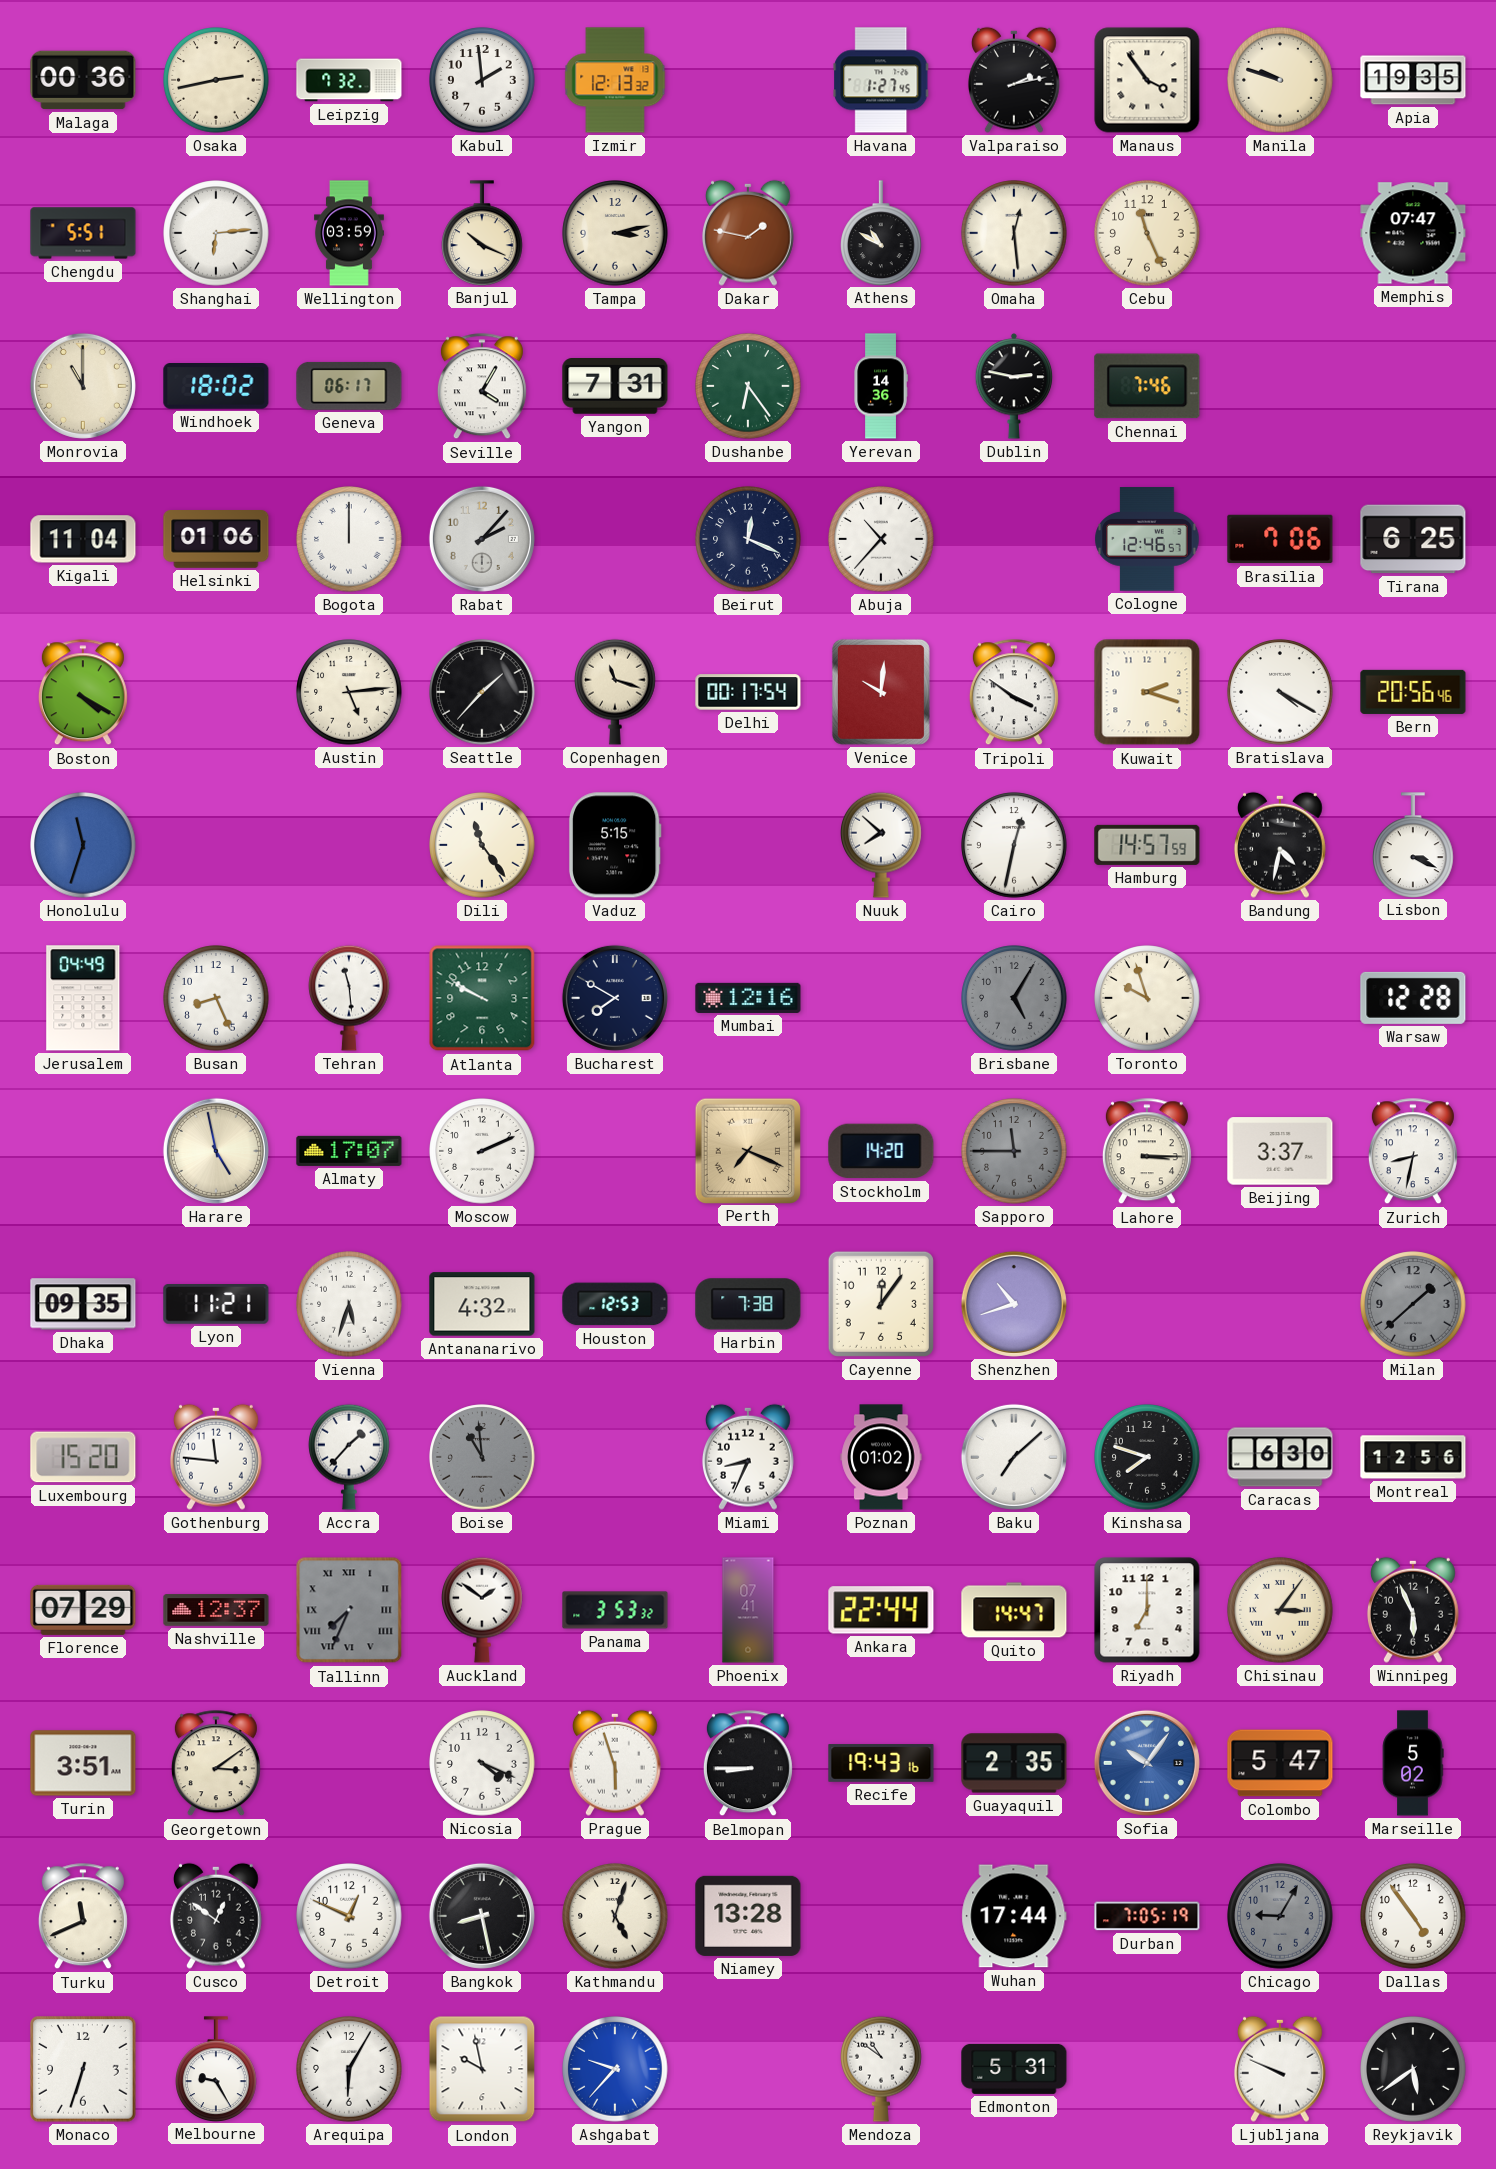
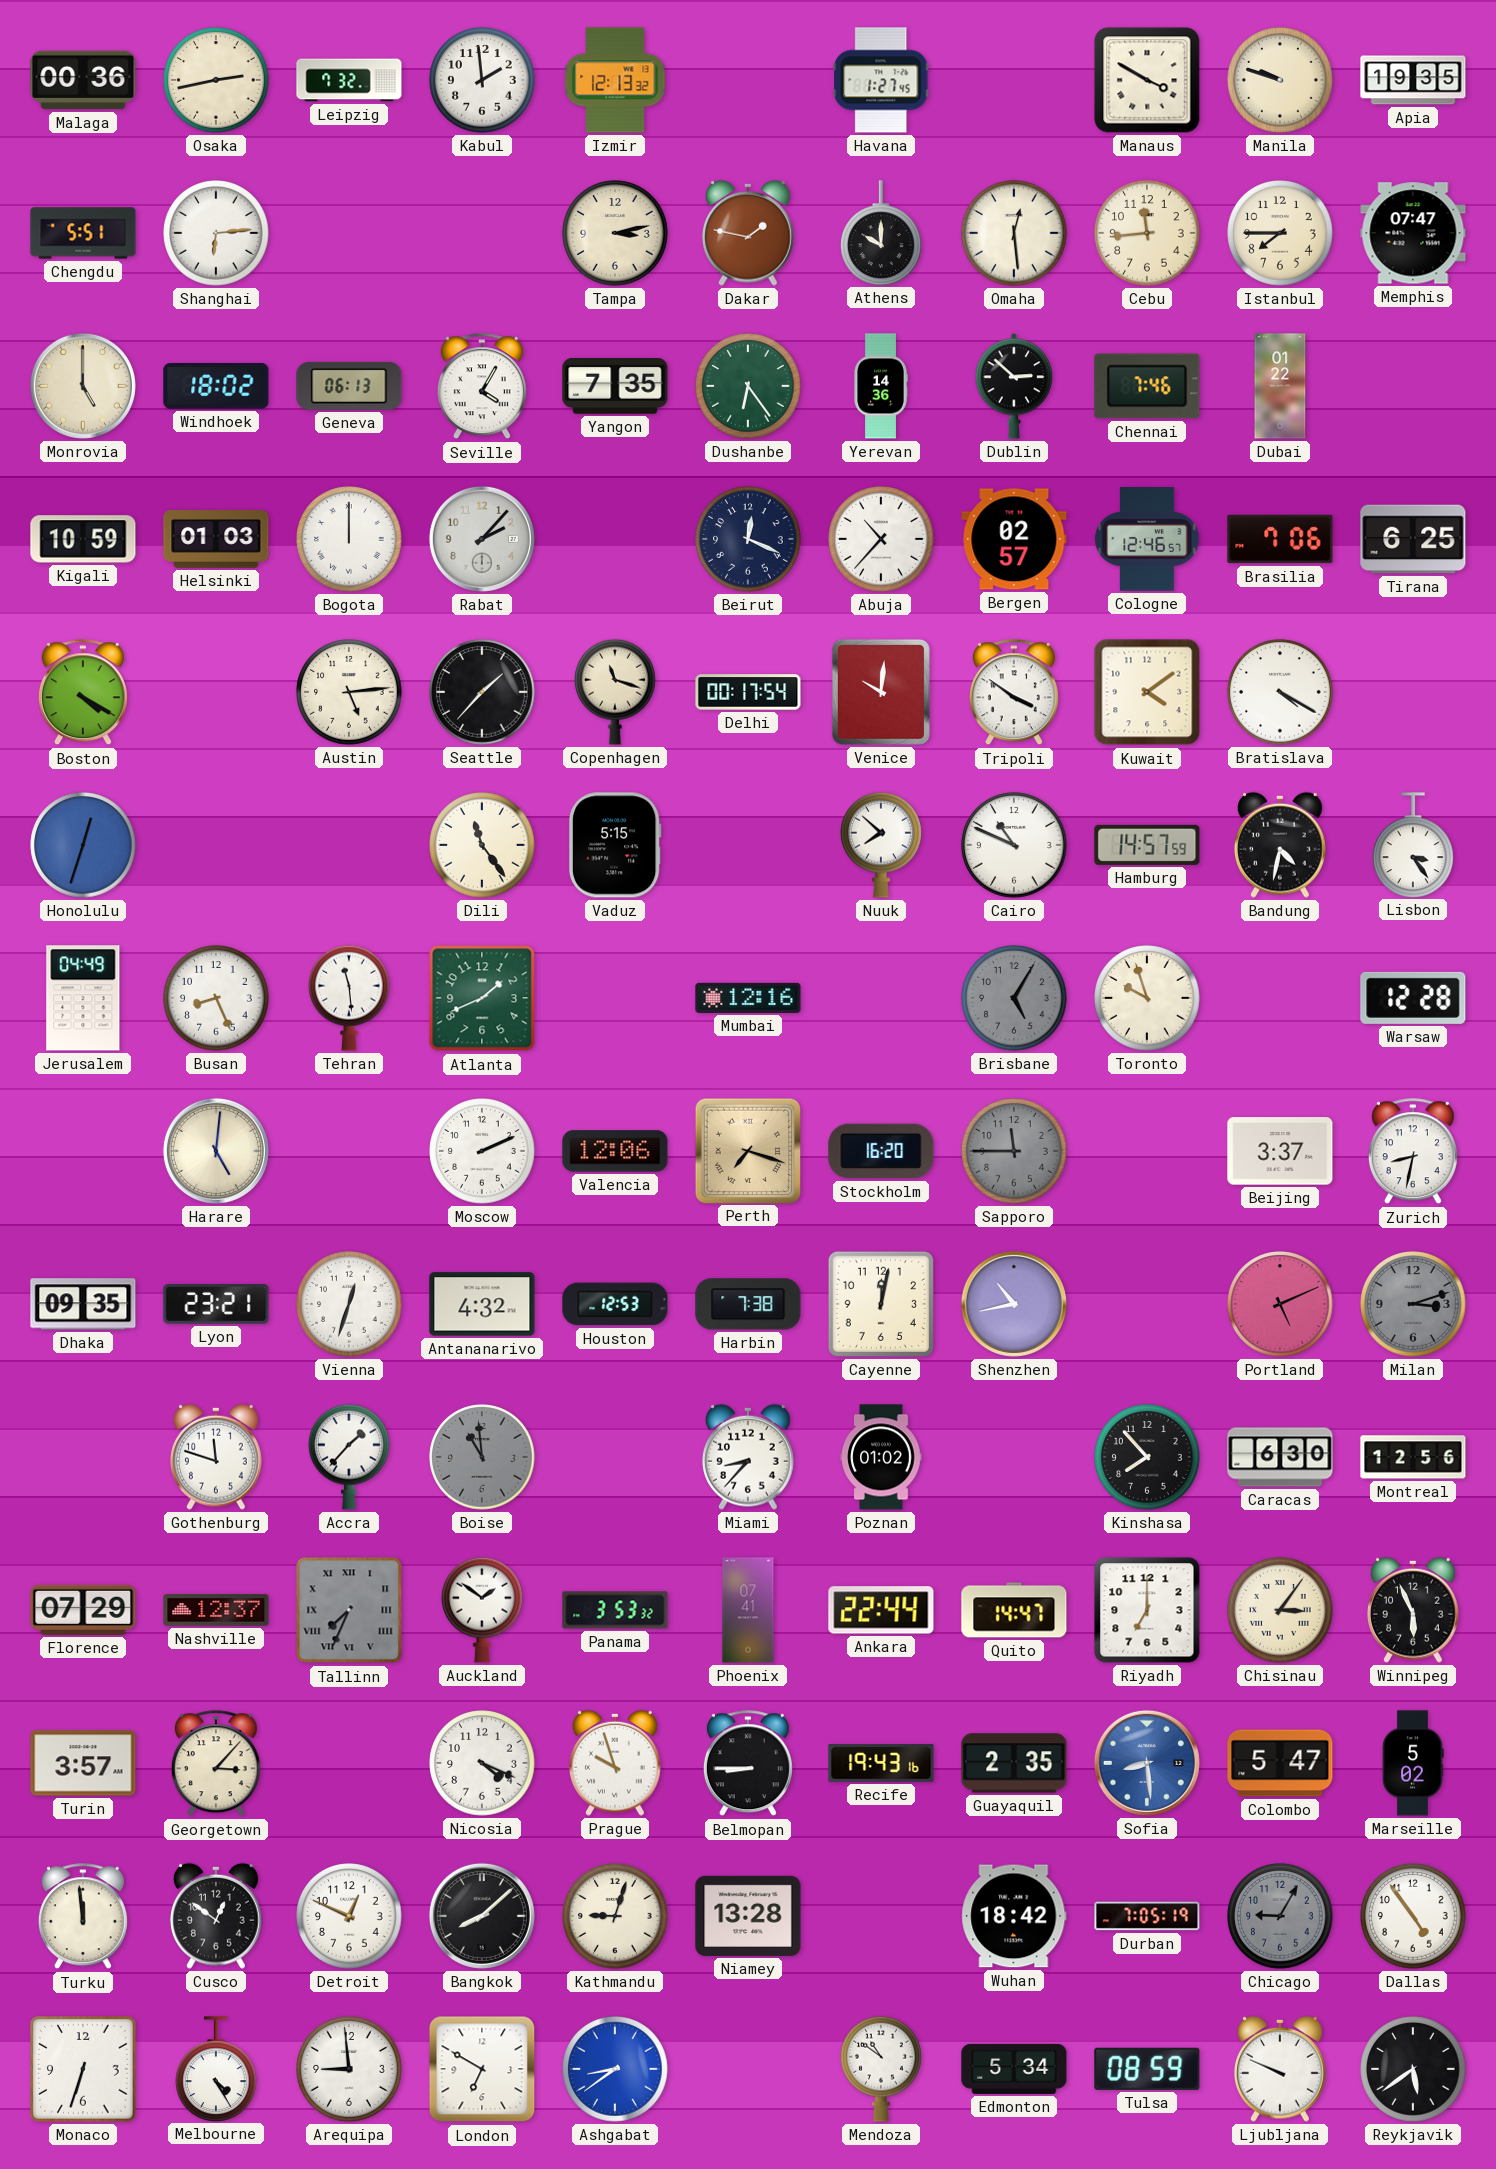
Valparaiso: 2:13 -> none (1014, 80)
Manaus: 3:54 -> 3:50 (1147, 80)
Wellington: 03:59 -> none (350, 233)
Banjul: 10:19 -> none (483, 233)
Athens: 10:50 -> 10:00 (882, 233)
Cebu: 11:26 -> 11:44 (1147, 233)
Istanbul: none -> 7:45 (1280, 233)
Monrovia: 11:00 -> 5:00 (83, 386)
Geneva: 06:17 -> 06:13 (349, 386)
Yangon: 7:31 -> 7:35 (615, 386)
Dublin: 2:47 -> 2:52 (1014, 386)
Dubai: none -> 01:22 (1280, 386)
Kigali: 11:04 -> 10:59 (83, 539)
Helsinki: 01:06 -> 01:03 (216, 540)
Bergen: none -> 02:57 (1014, 539)
Kuwait: 2:18 -> 4:09 (1147, 692)
Bern: 20:56 -> none (1413, 692)
Honolulu: 11:33 -> 12:33 (83, 845)
Cairo: 12:32 -> 10:49 (1014, 845)
Lisbon: 3:19 -> 3:24 (1414, 845)
Atlanta: 9:50 -> 1:41 (482, 998)
Bucharest: 7:50 -> none (615, 998)
Harare: 4:58 -> 5:01 (216, 1151)
Almaty: 17:07 -> none (349, 1151)
Valencia: none -> 12:06 (615, 1151)
Perth: 7:19 -> 7:18 (747, 1150)
Stockholm: 14:20 -> 16:20 (881, 1151)
Lahore: 3:15 -> none (1147, 1152)
Lyon: 11:21 -> 23:21 (216, 1305)
Vienna: 5:33 -> 12:33 (349, 1304)
Cayenne: 12:06 -> 12:02 (881, 1304)
Shenzhen: 10:42 -> 10:43 (1014, 1304)
Portland: none -> 5:11 (1280, 1304)
Milan: 1:38 -> 3:12 (1413, 1304)
Luxembourg: 15:20 -> none (83, 1457)
Gothenburg: 11:46 -> 11:48 (216, 1457)
Miami: 8:34 -> 8:37 (748, 1457)
Baku: 7:08 -> none (1014, 1457)
Kinshasa: 7:48 -> 7:53 (1147, 1457)
Turin: 3:51 -> 3:57 (83, 1763)
Georgetown: 3:09 -> 3:07 (216, 1764)
Prague: 5:57 -> 9:57 (615, 1763)
Sofia: 10:06 -> 8:29 (1147, 1763)
Turku: 11:41 -> 11:59 (83, 1917)
Bangkok: 8:28 -> 8:08 (482, 1916)
Kathmandu: 5:03 -> 9:03 (615, 1916)
Wuhan: 17:44 -> 18:42 (1014, 1916)
Melbourne: 9:25 -> 4:25 (217, 2069)
Arequipa: 6:05 -> 8:59 (349, 2069)
London: 9:58 -> 6:50 (482, 2069)
Ashgabat: 9:37 -> 8:39 (615, 2069)
Edmonton: 5:31 -> 5:34 (1014, 2069)
Tulsa: none -> 08:59 (1147, 2069)
